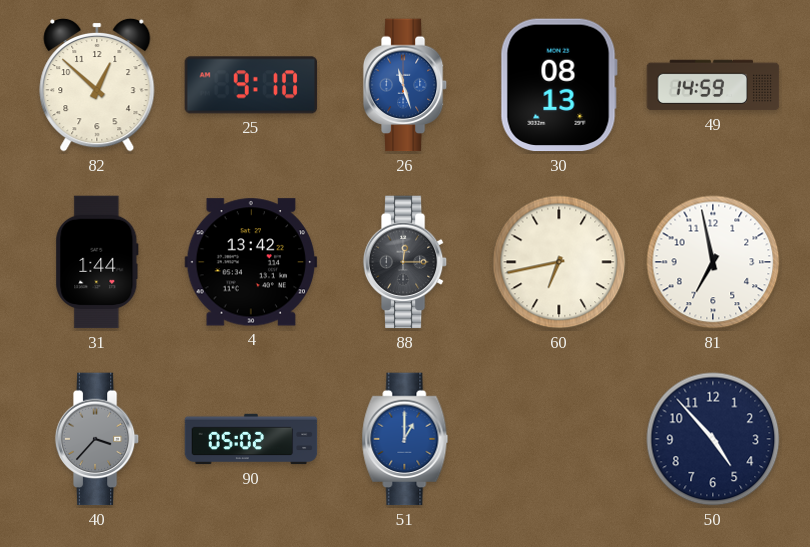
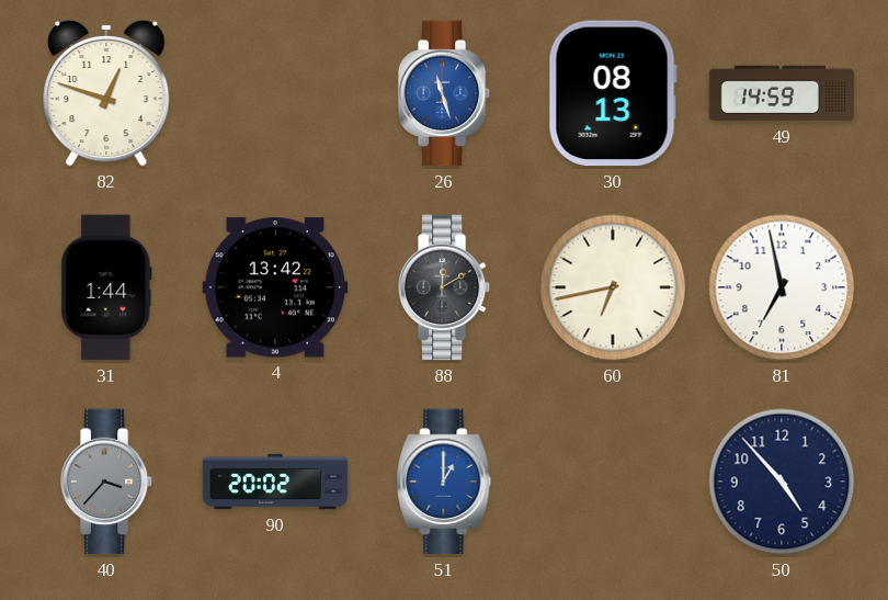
82: 12:52 -> 12:48 (106, 93)
25: 9:10 -> none (251, 85)
88: 12:15 -> 12:10 (444, 287)
90: 05:02 -> 20:02 (275, 482)
